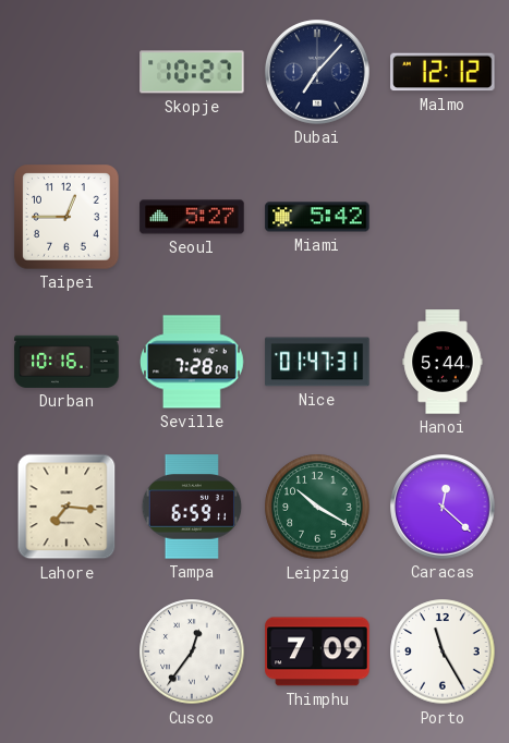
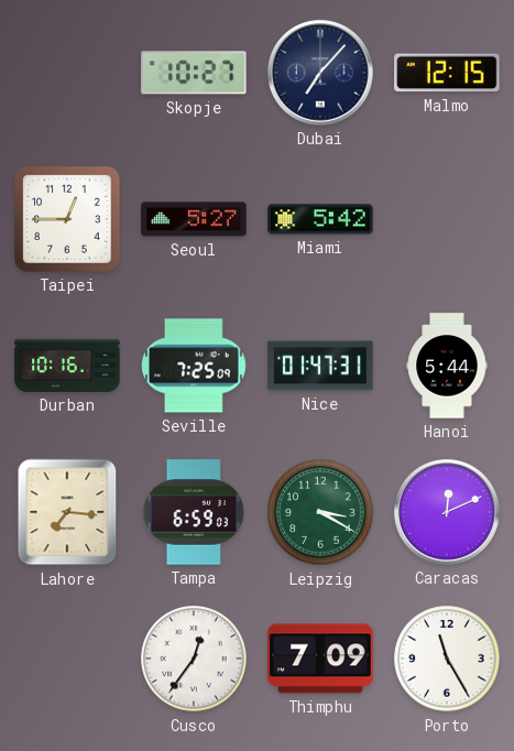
Malmo: 12:12 -> 12:15 (447, 73)
Seville: 7:28 -> 7:25 (195, 366)
Tampa: 6:59:11 -> 6:59:03 (194, 512)
Leipzig: 10:20 -> 3:20 (320, 512)
Caracas: 12:22 -> 12:11 (447, 512)
